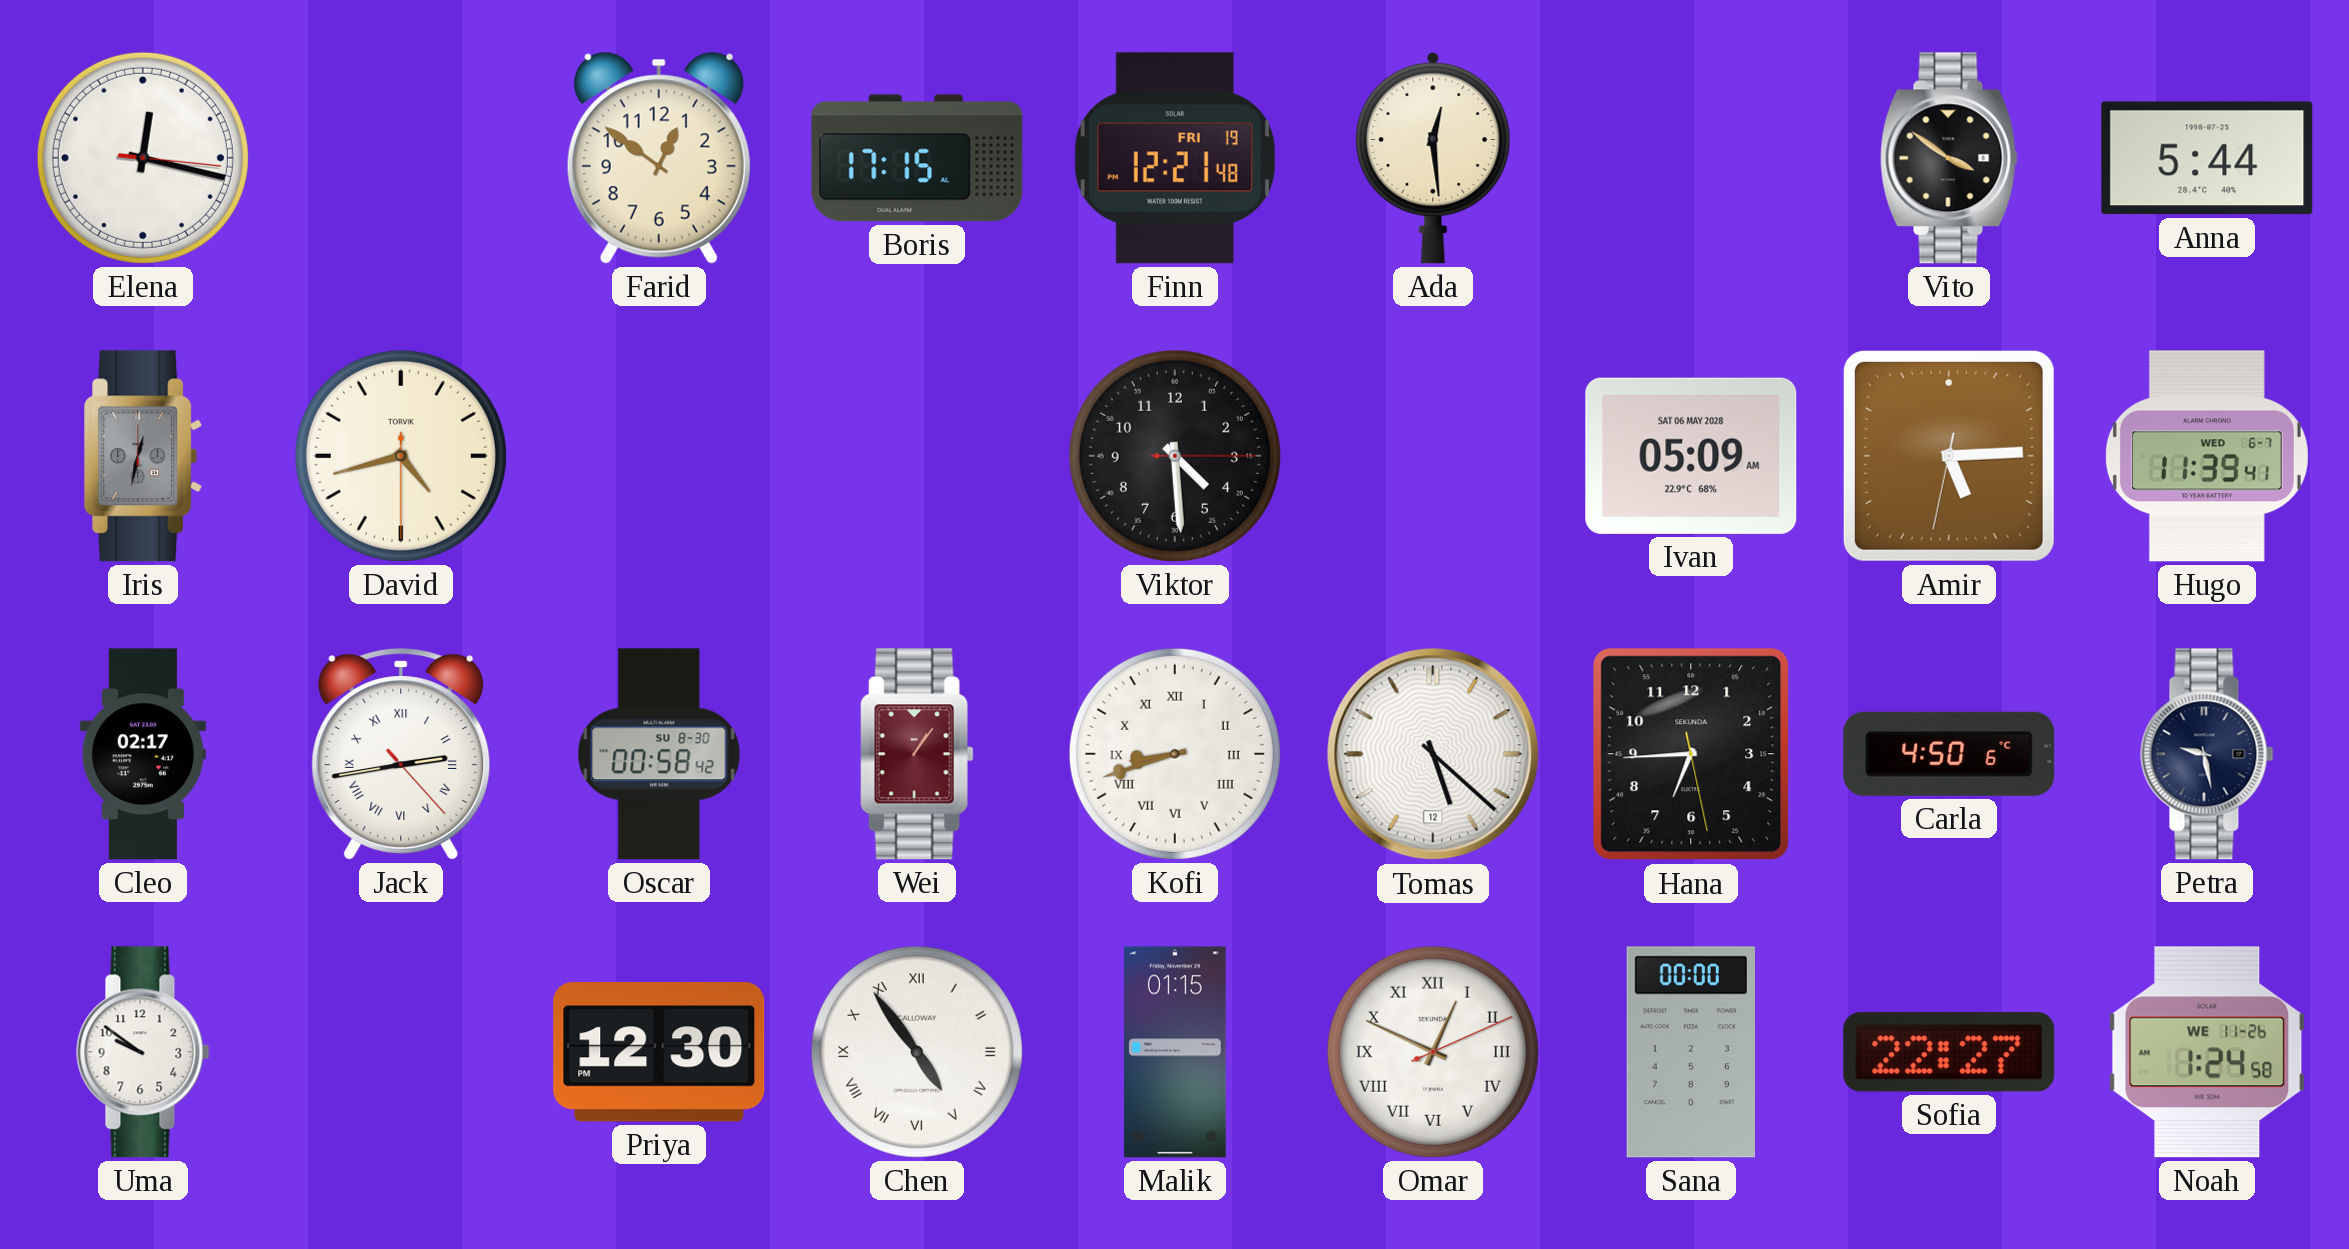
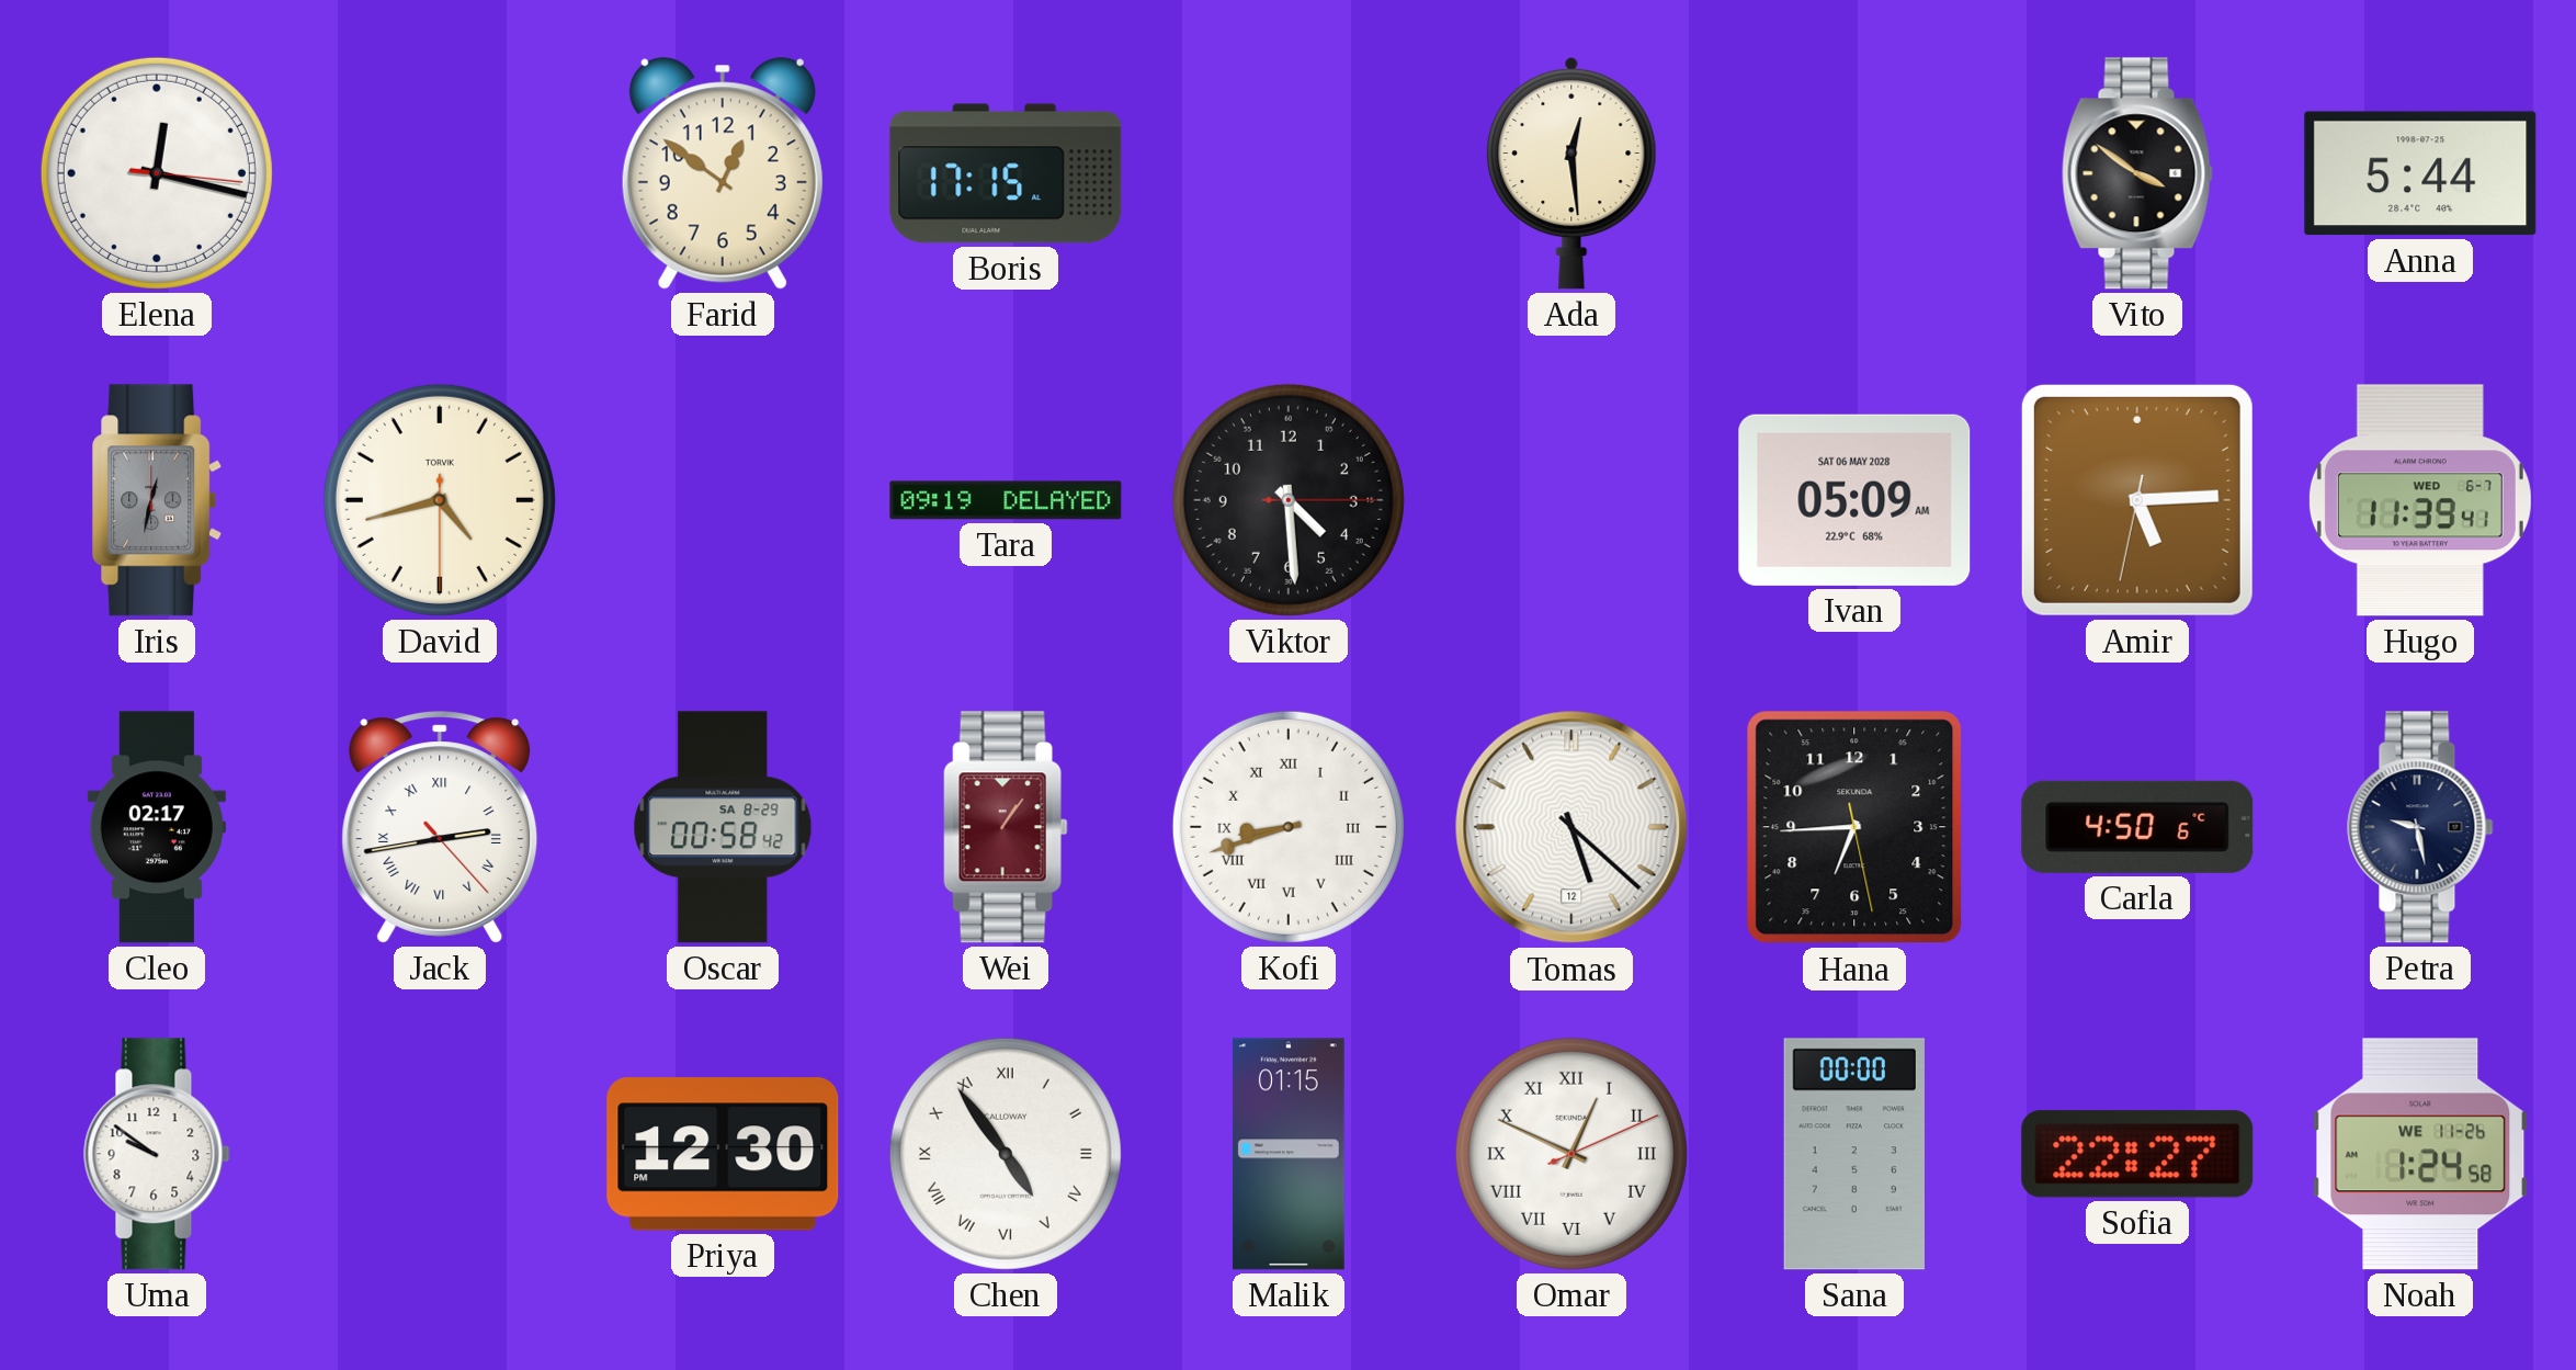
Finn: 12:21 -> none (1175, 158)
Tara: none -> 09:19 (1006, 500)
Oscar date: SU 8-30 -> SA 8-29 (723, 827)
